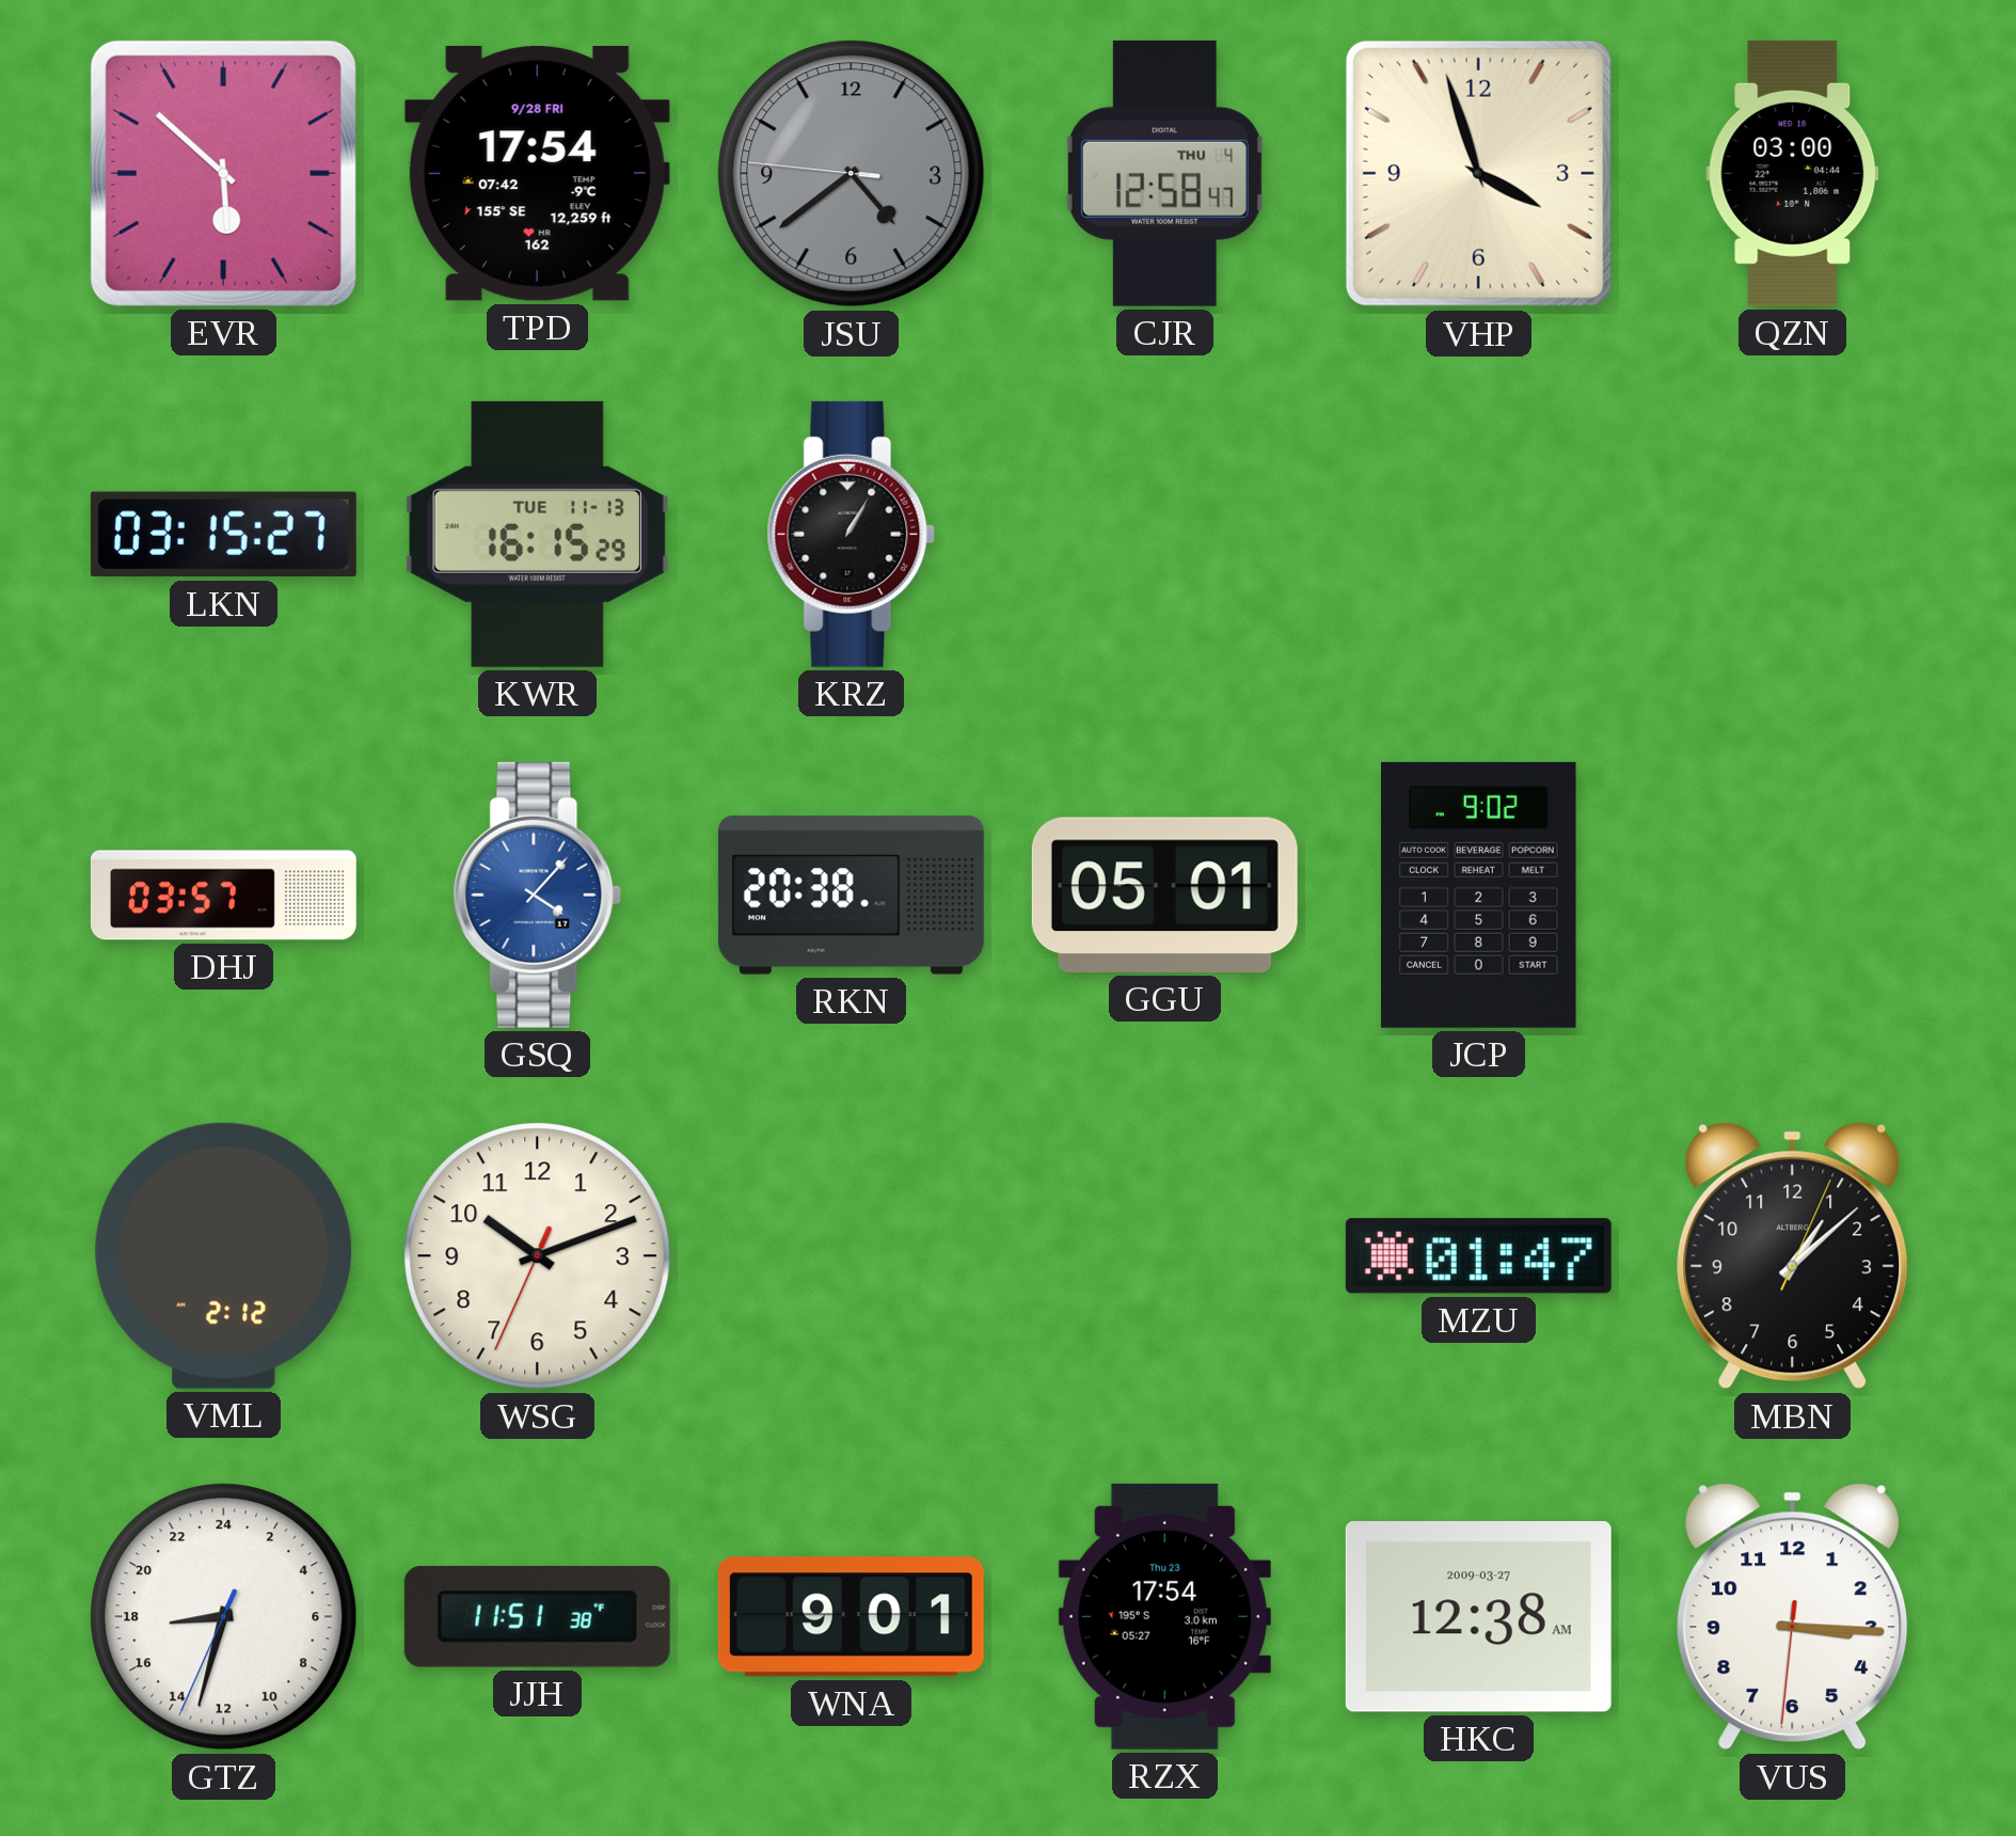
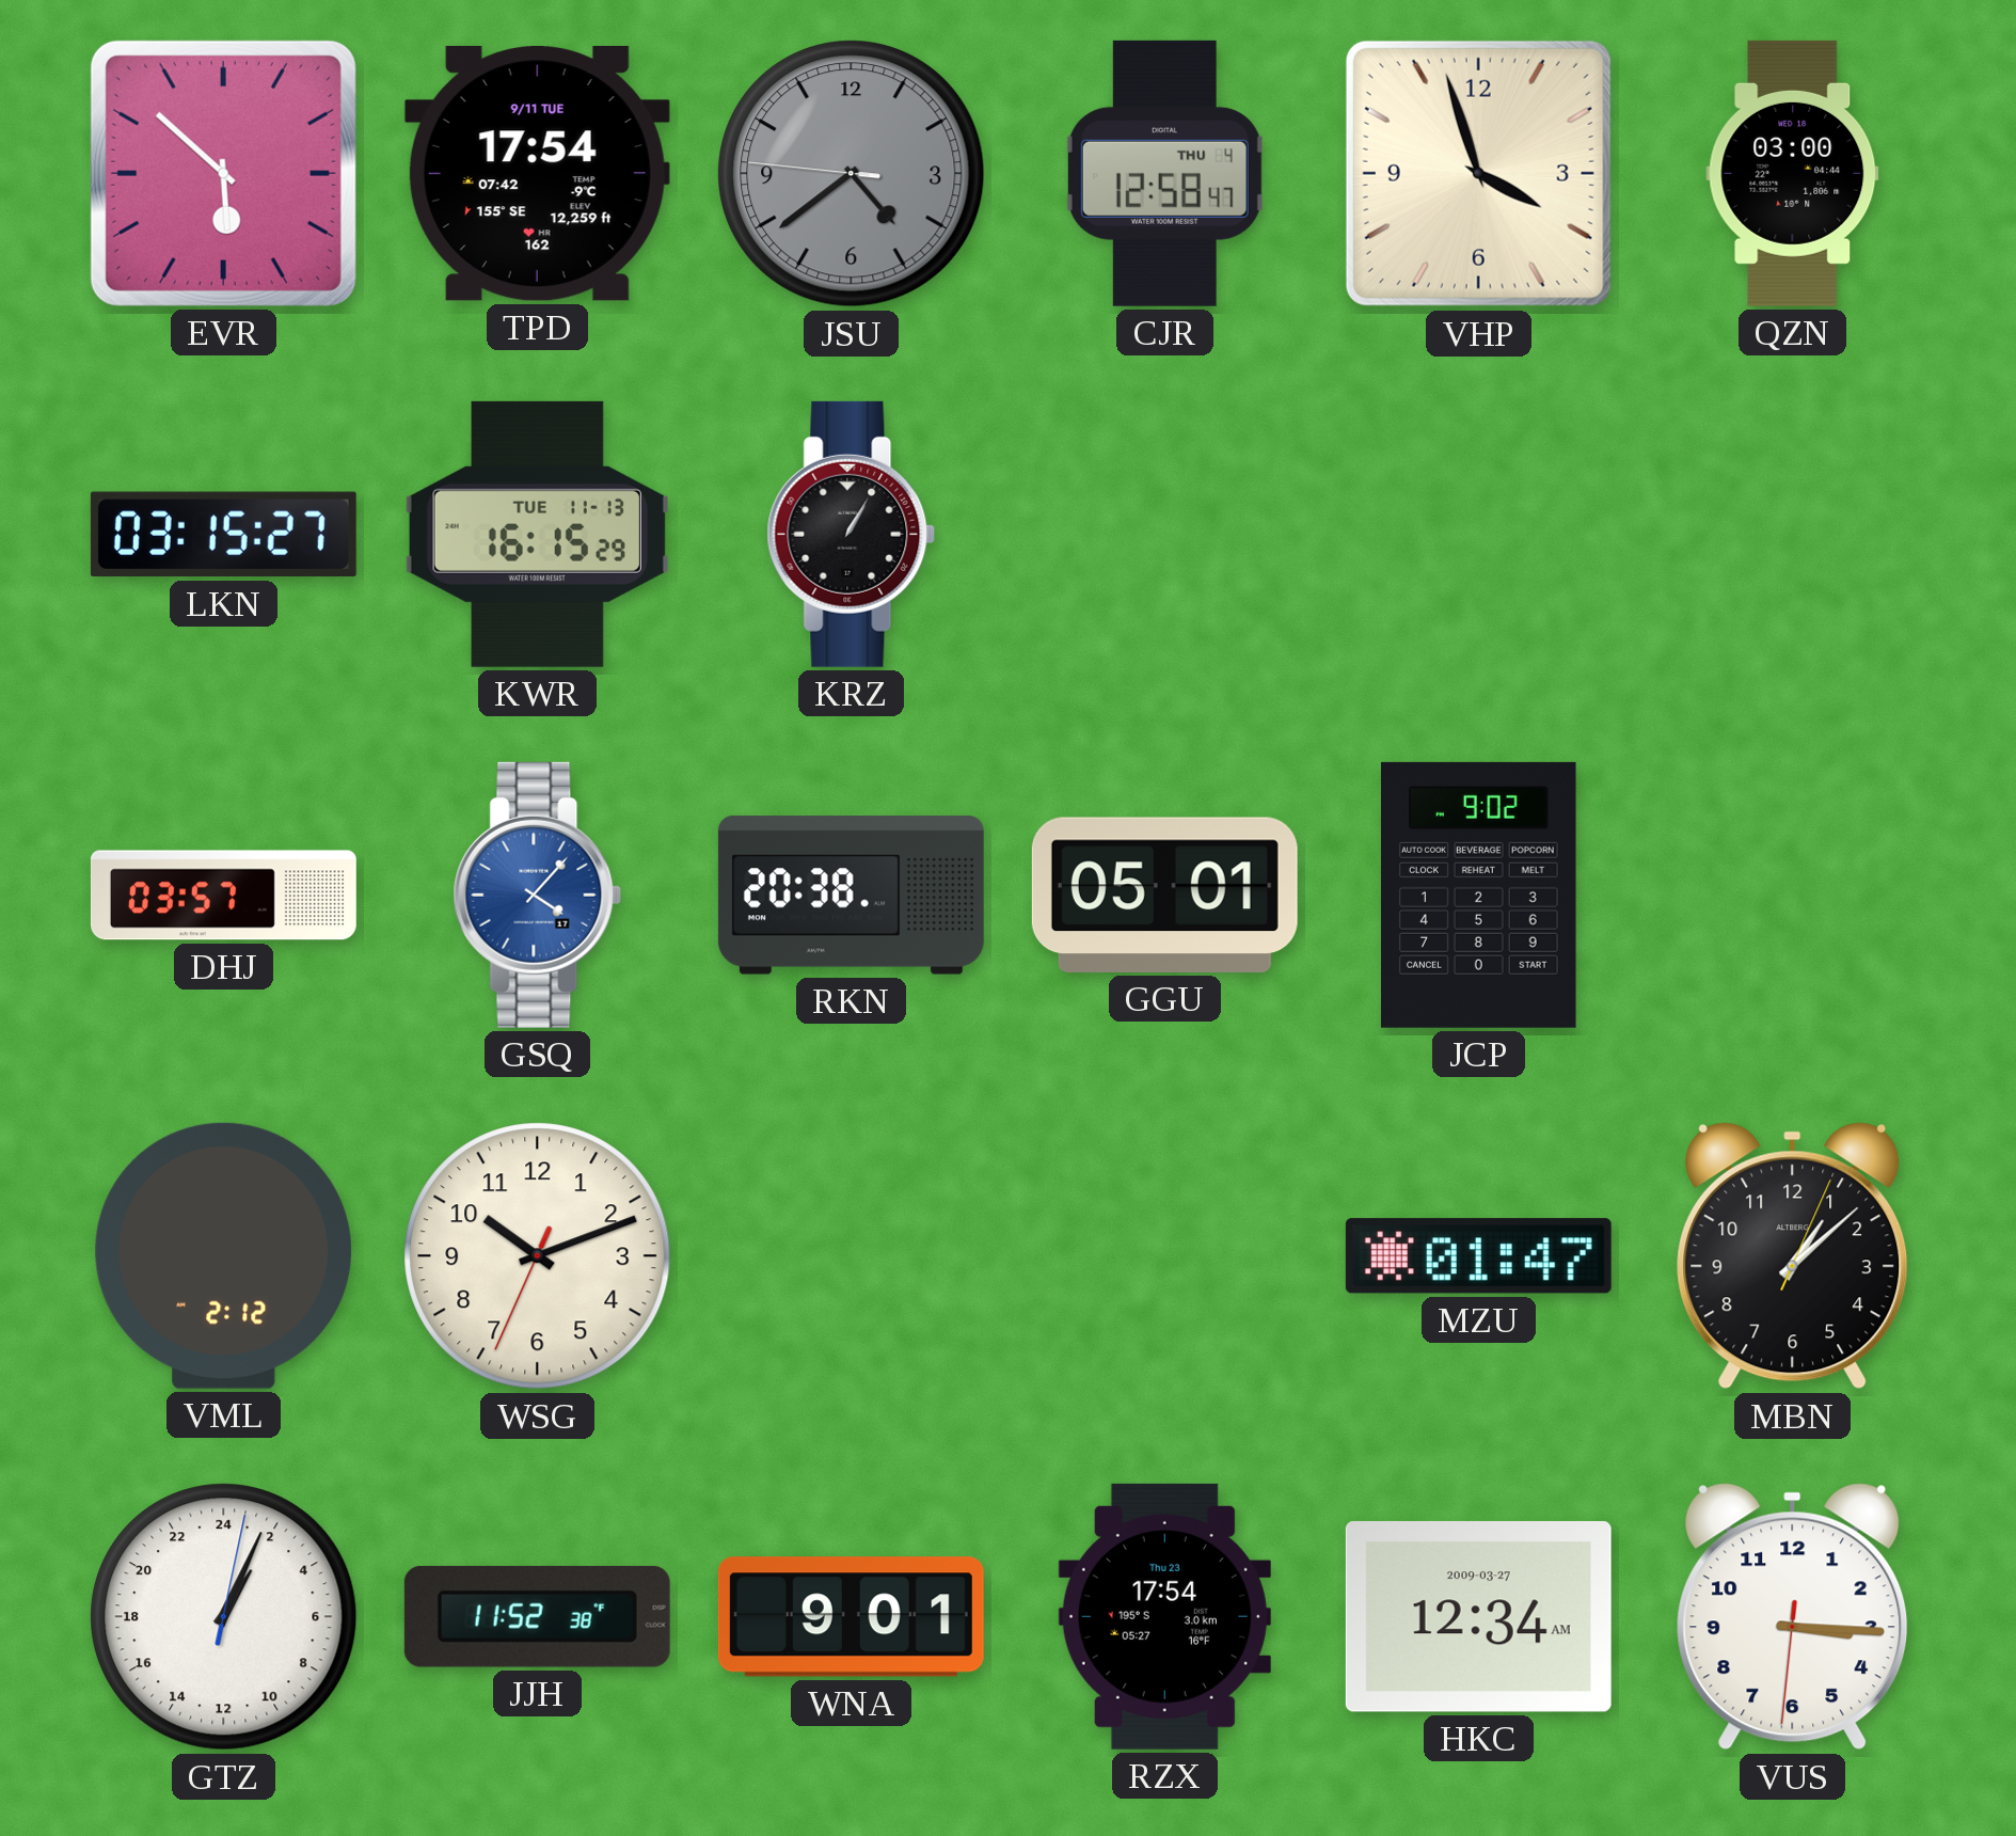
TPD date: 9/28 FRI -> 9/11 TUE (537, 174)
GTZ: 17:32 -> 2:04 (224, 1617)
JJH: 11:51 -> 11:52 (537, 1616)
HKC: 12:38 -> 12:34 (1478, 1616)
